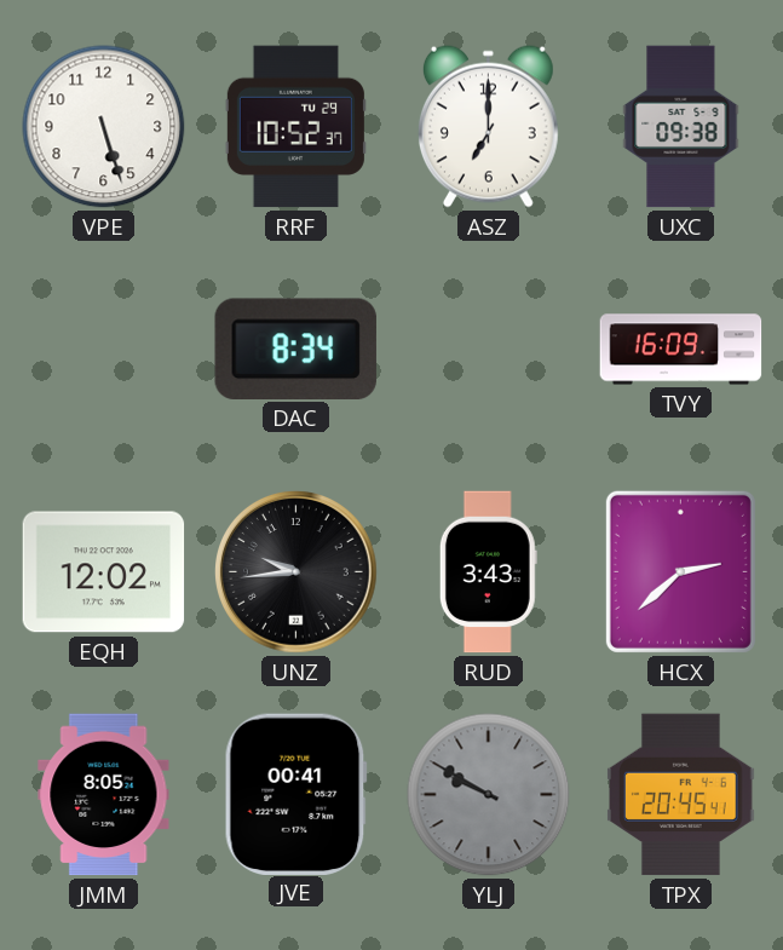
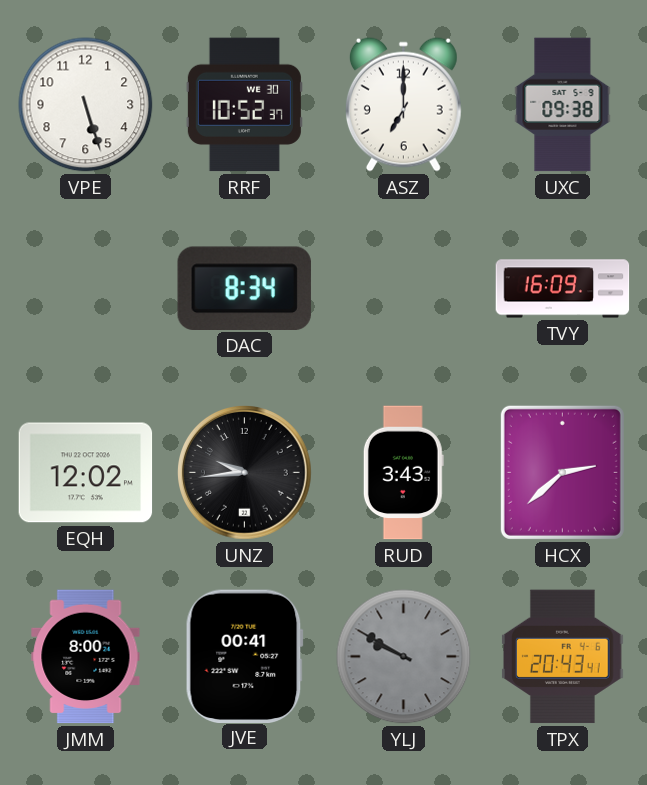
RRF date: TU 29 -> WE 30 (244, 105)
JMM: 8:05 -> 8:00 (86, 657)
TPX: 20:45 -> 20:43 (563, 657)
